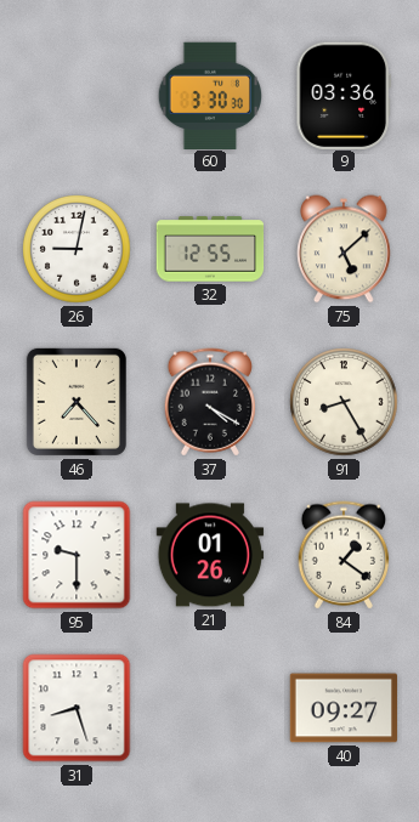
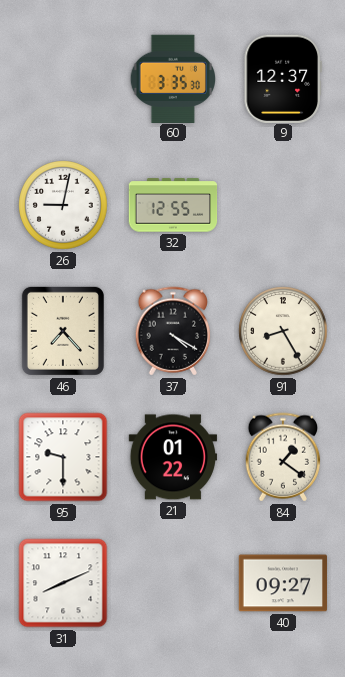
60: 3:30 -> 3:35 (172, 78)
9: 03:36 -> 12:37 (283, 78)
75: 5:08 -> none (344, 249)
21: 01:26 -> 01:22 (173, 457)
31: 8:27 -> 8:11 (63, 583)
